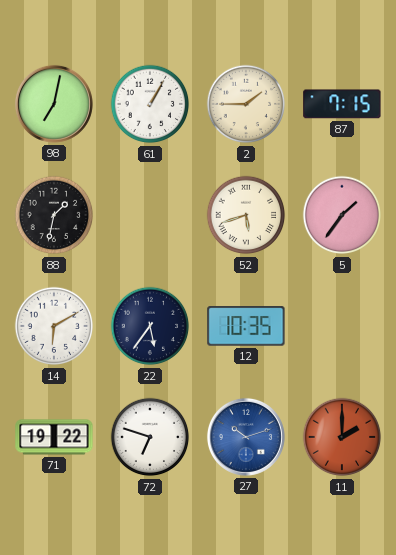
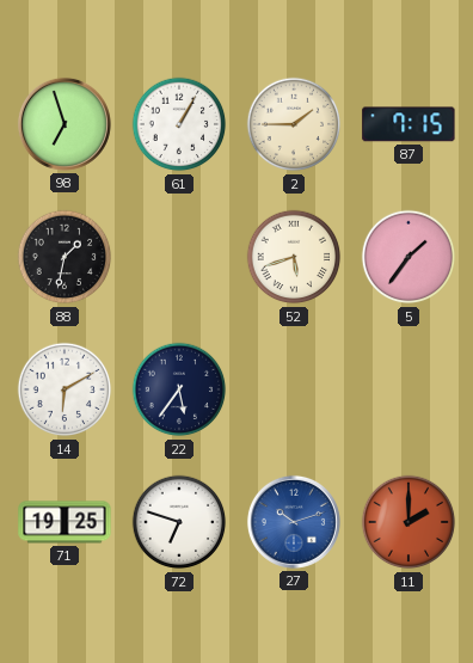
98: 7:02 -> 6:57 (64, 124)
12: 10:35 -> none (246, 326)
71: 19:22 -> 19:25 (64, 522)
